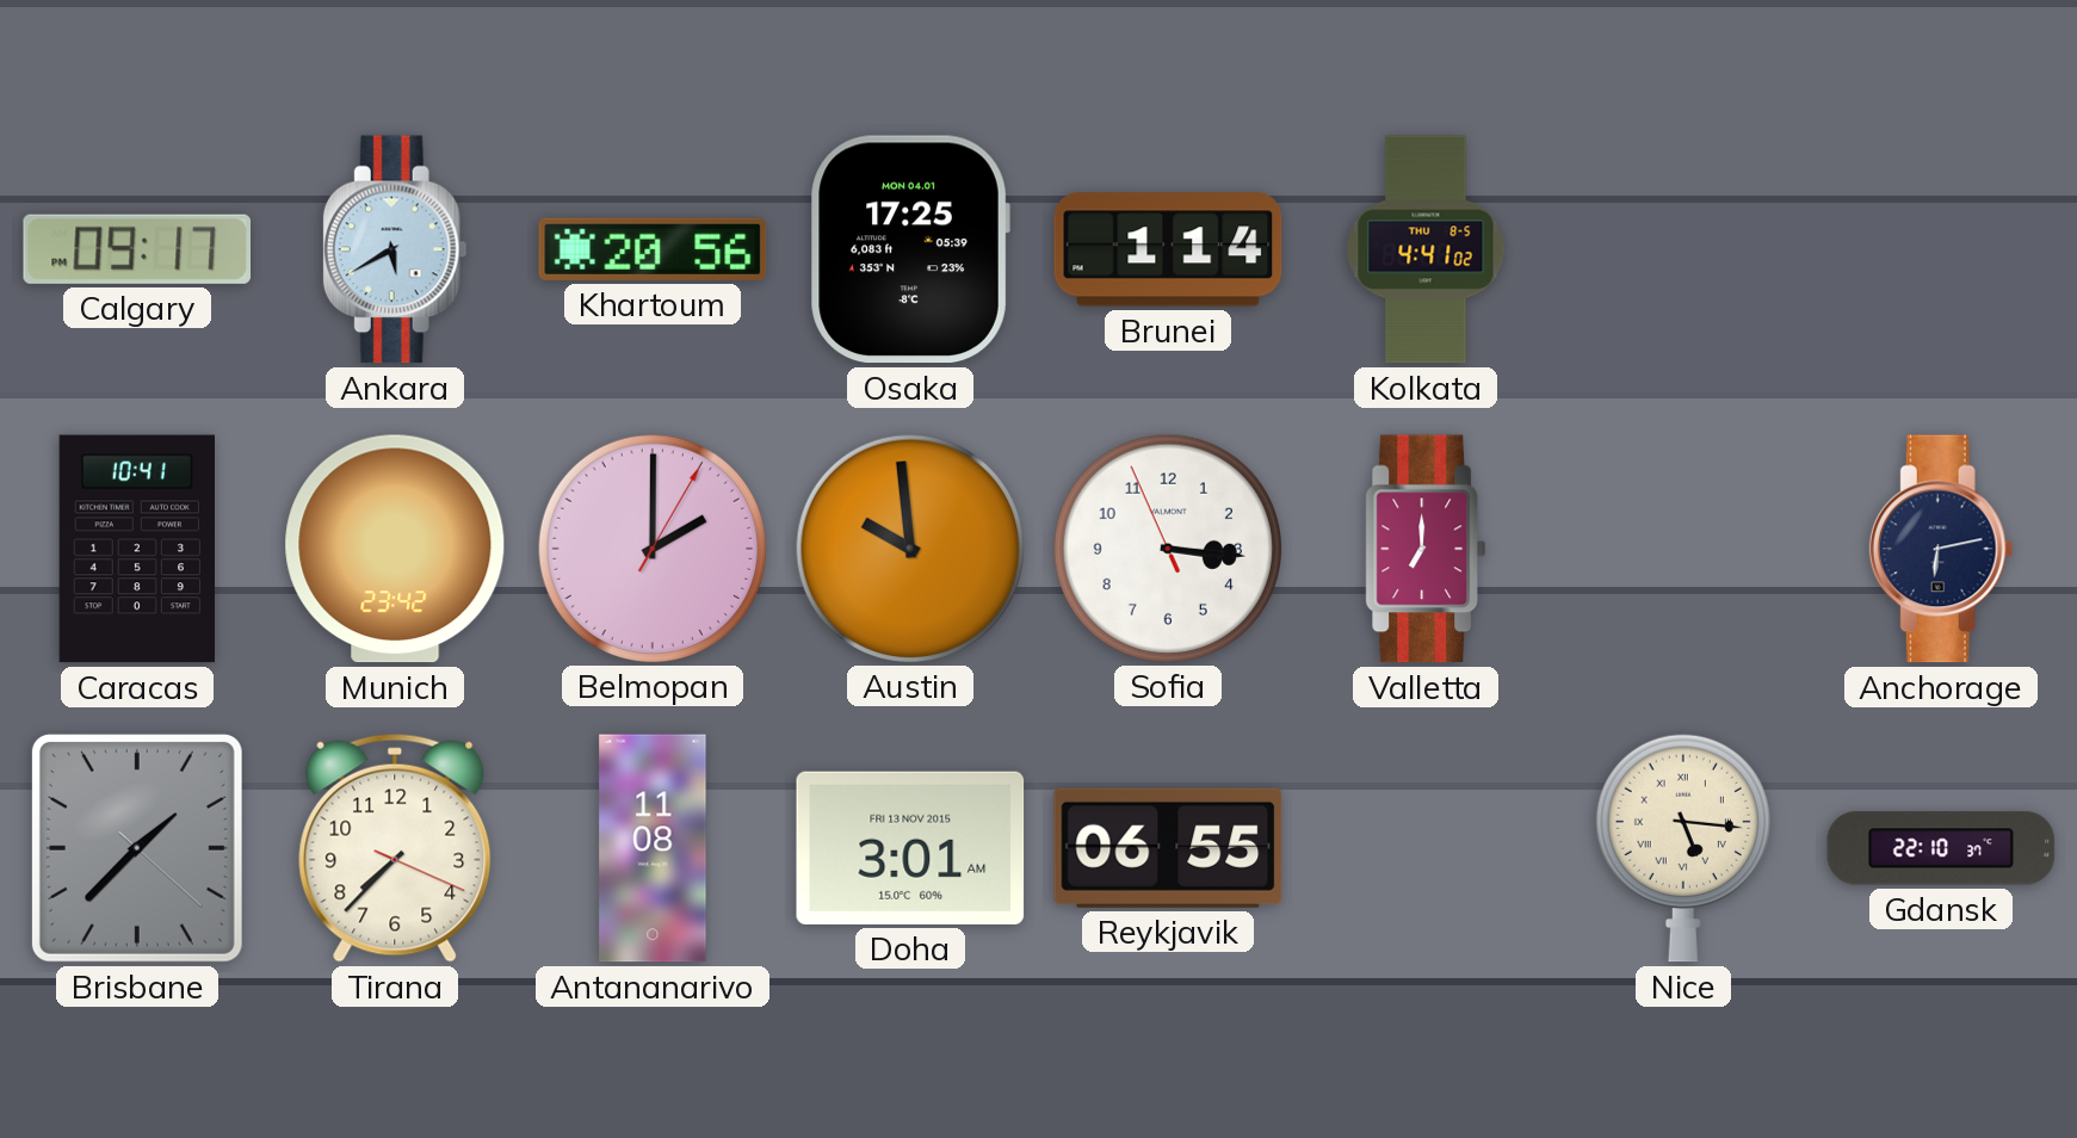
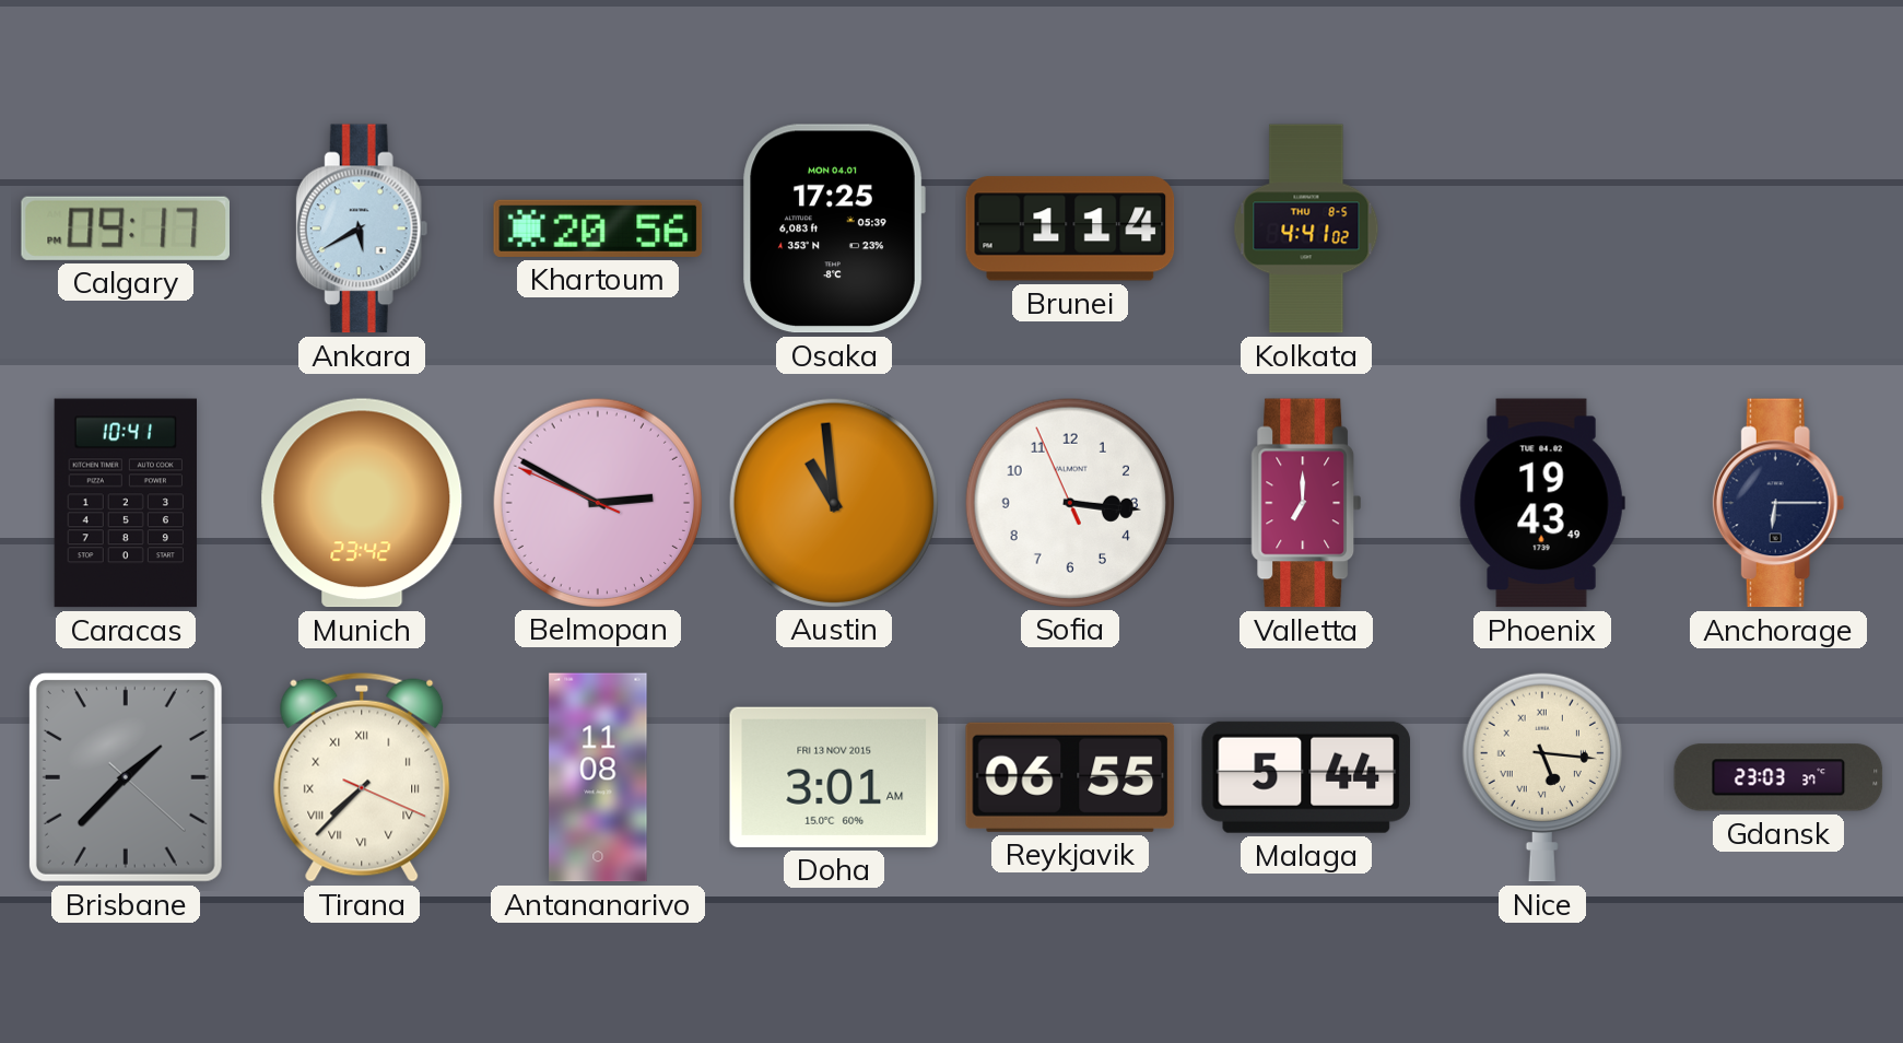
Belmopan: 2:00 -> 2:49 (597, 502)
Austin: 9:59 -> 10:59 (833, 502)
Phoenix: none -> 19:43 (1542, 503)
Anchorage: 6:13 -> 6:15 (1778, 503)
Tirana numerals: Arabic -> Roman (362, 777)
Malaga: none -> 5:44 (1306, 777)
Gdansk: 22:10 -> 23:03 (1778, 777)
